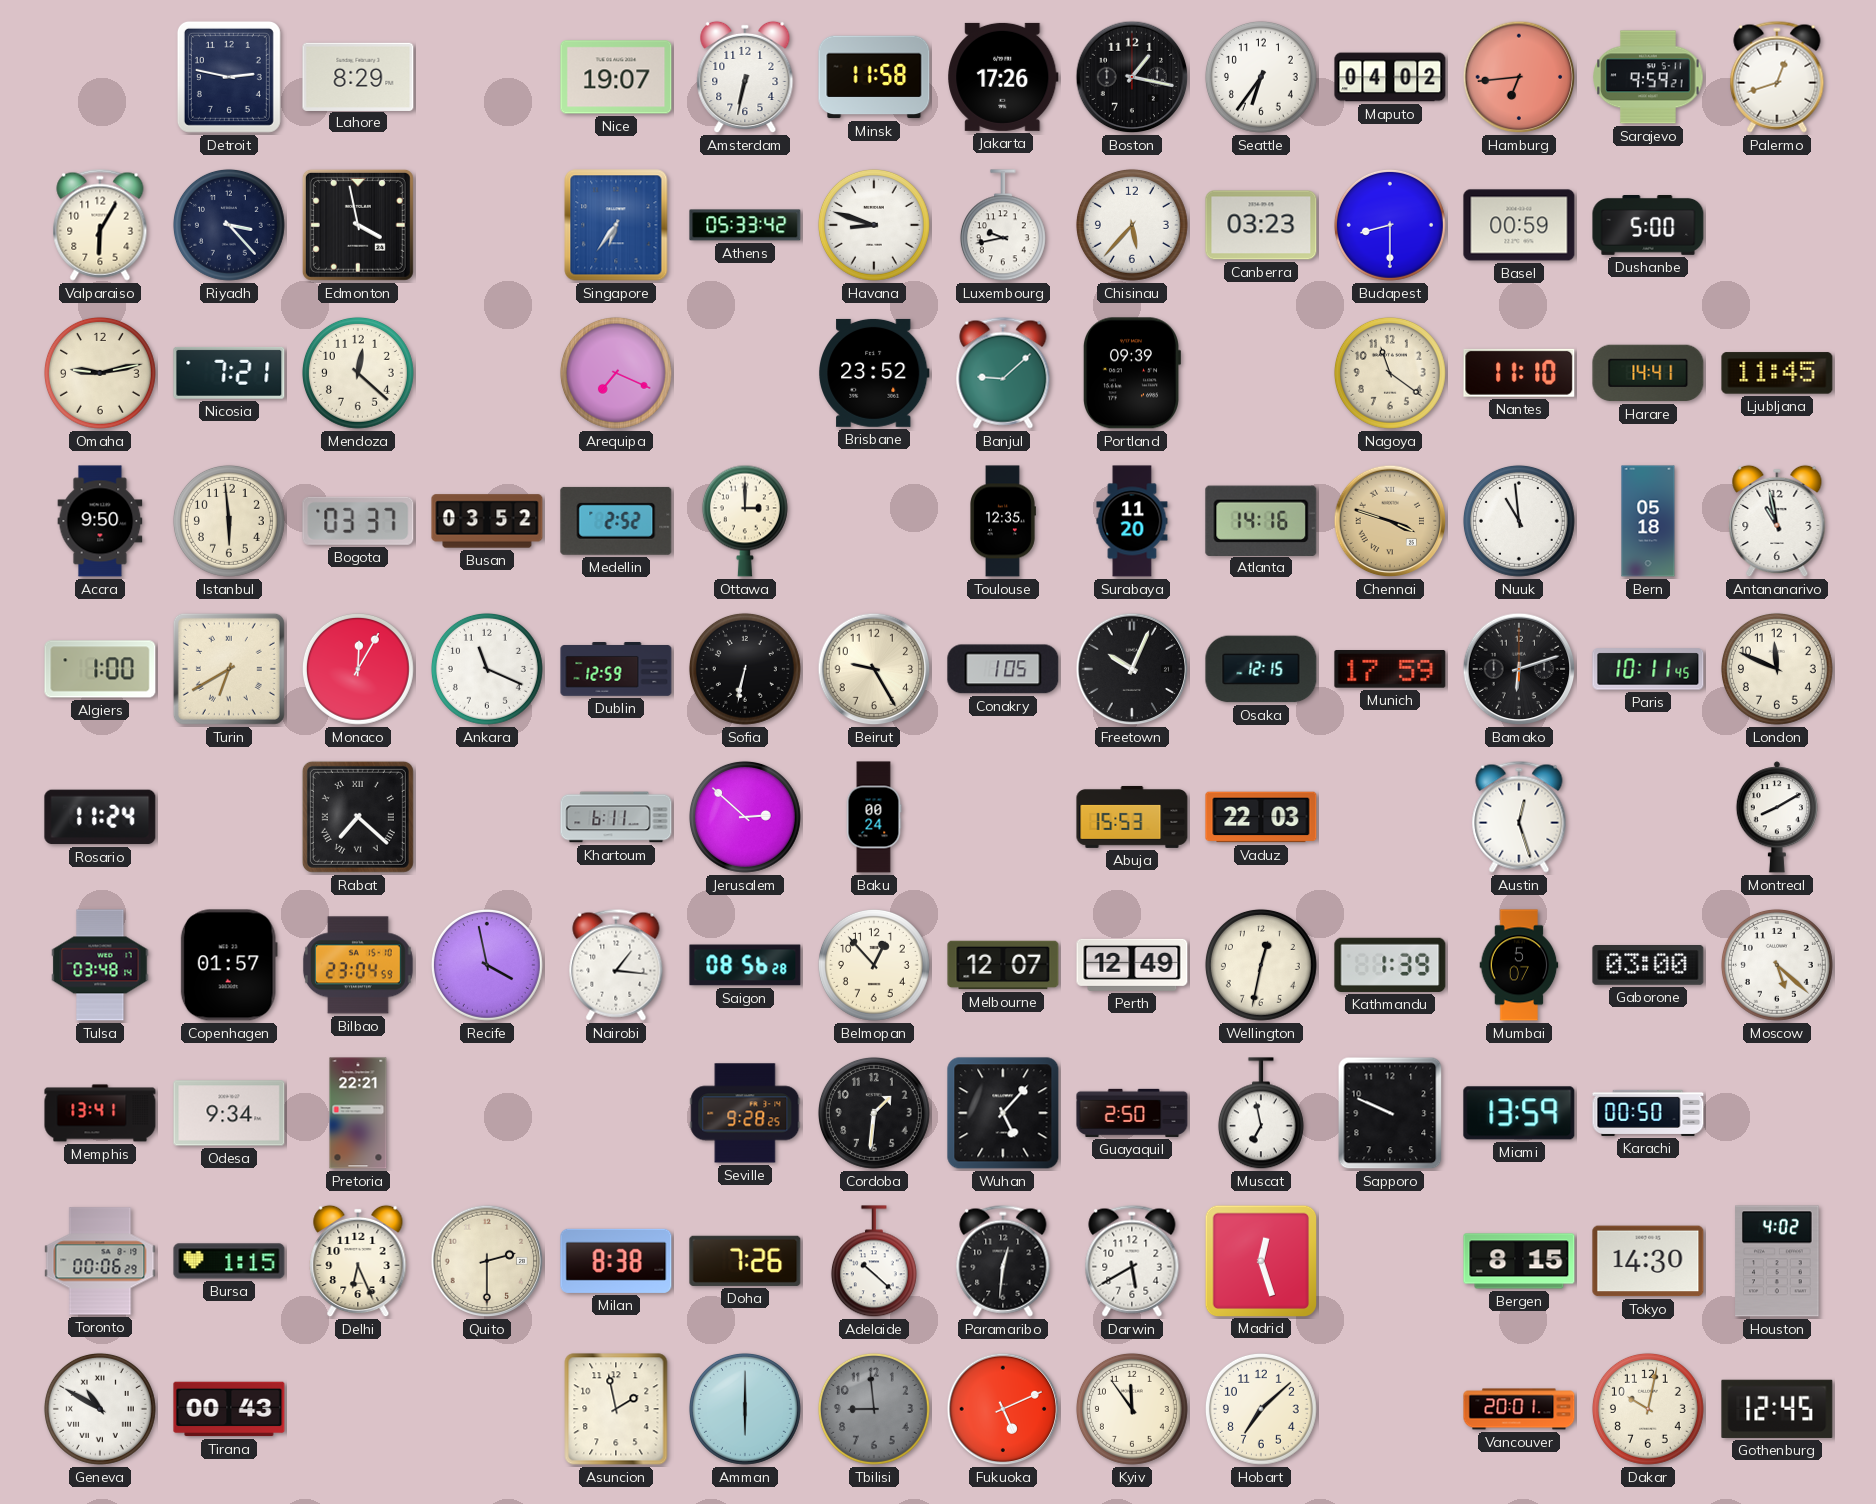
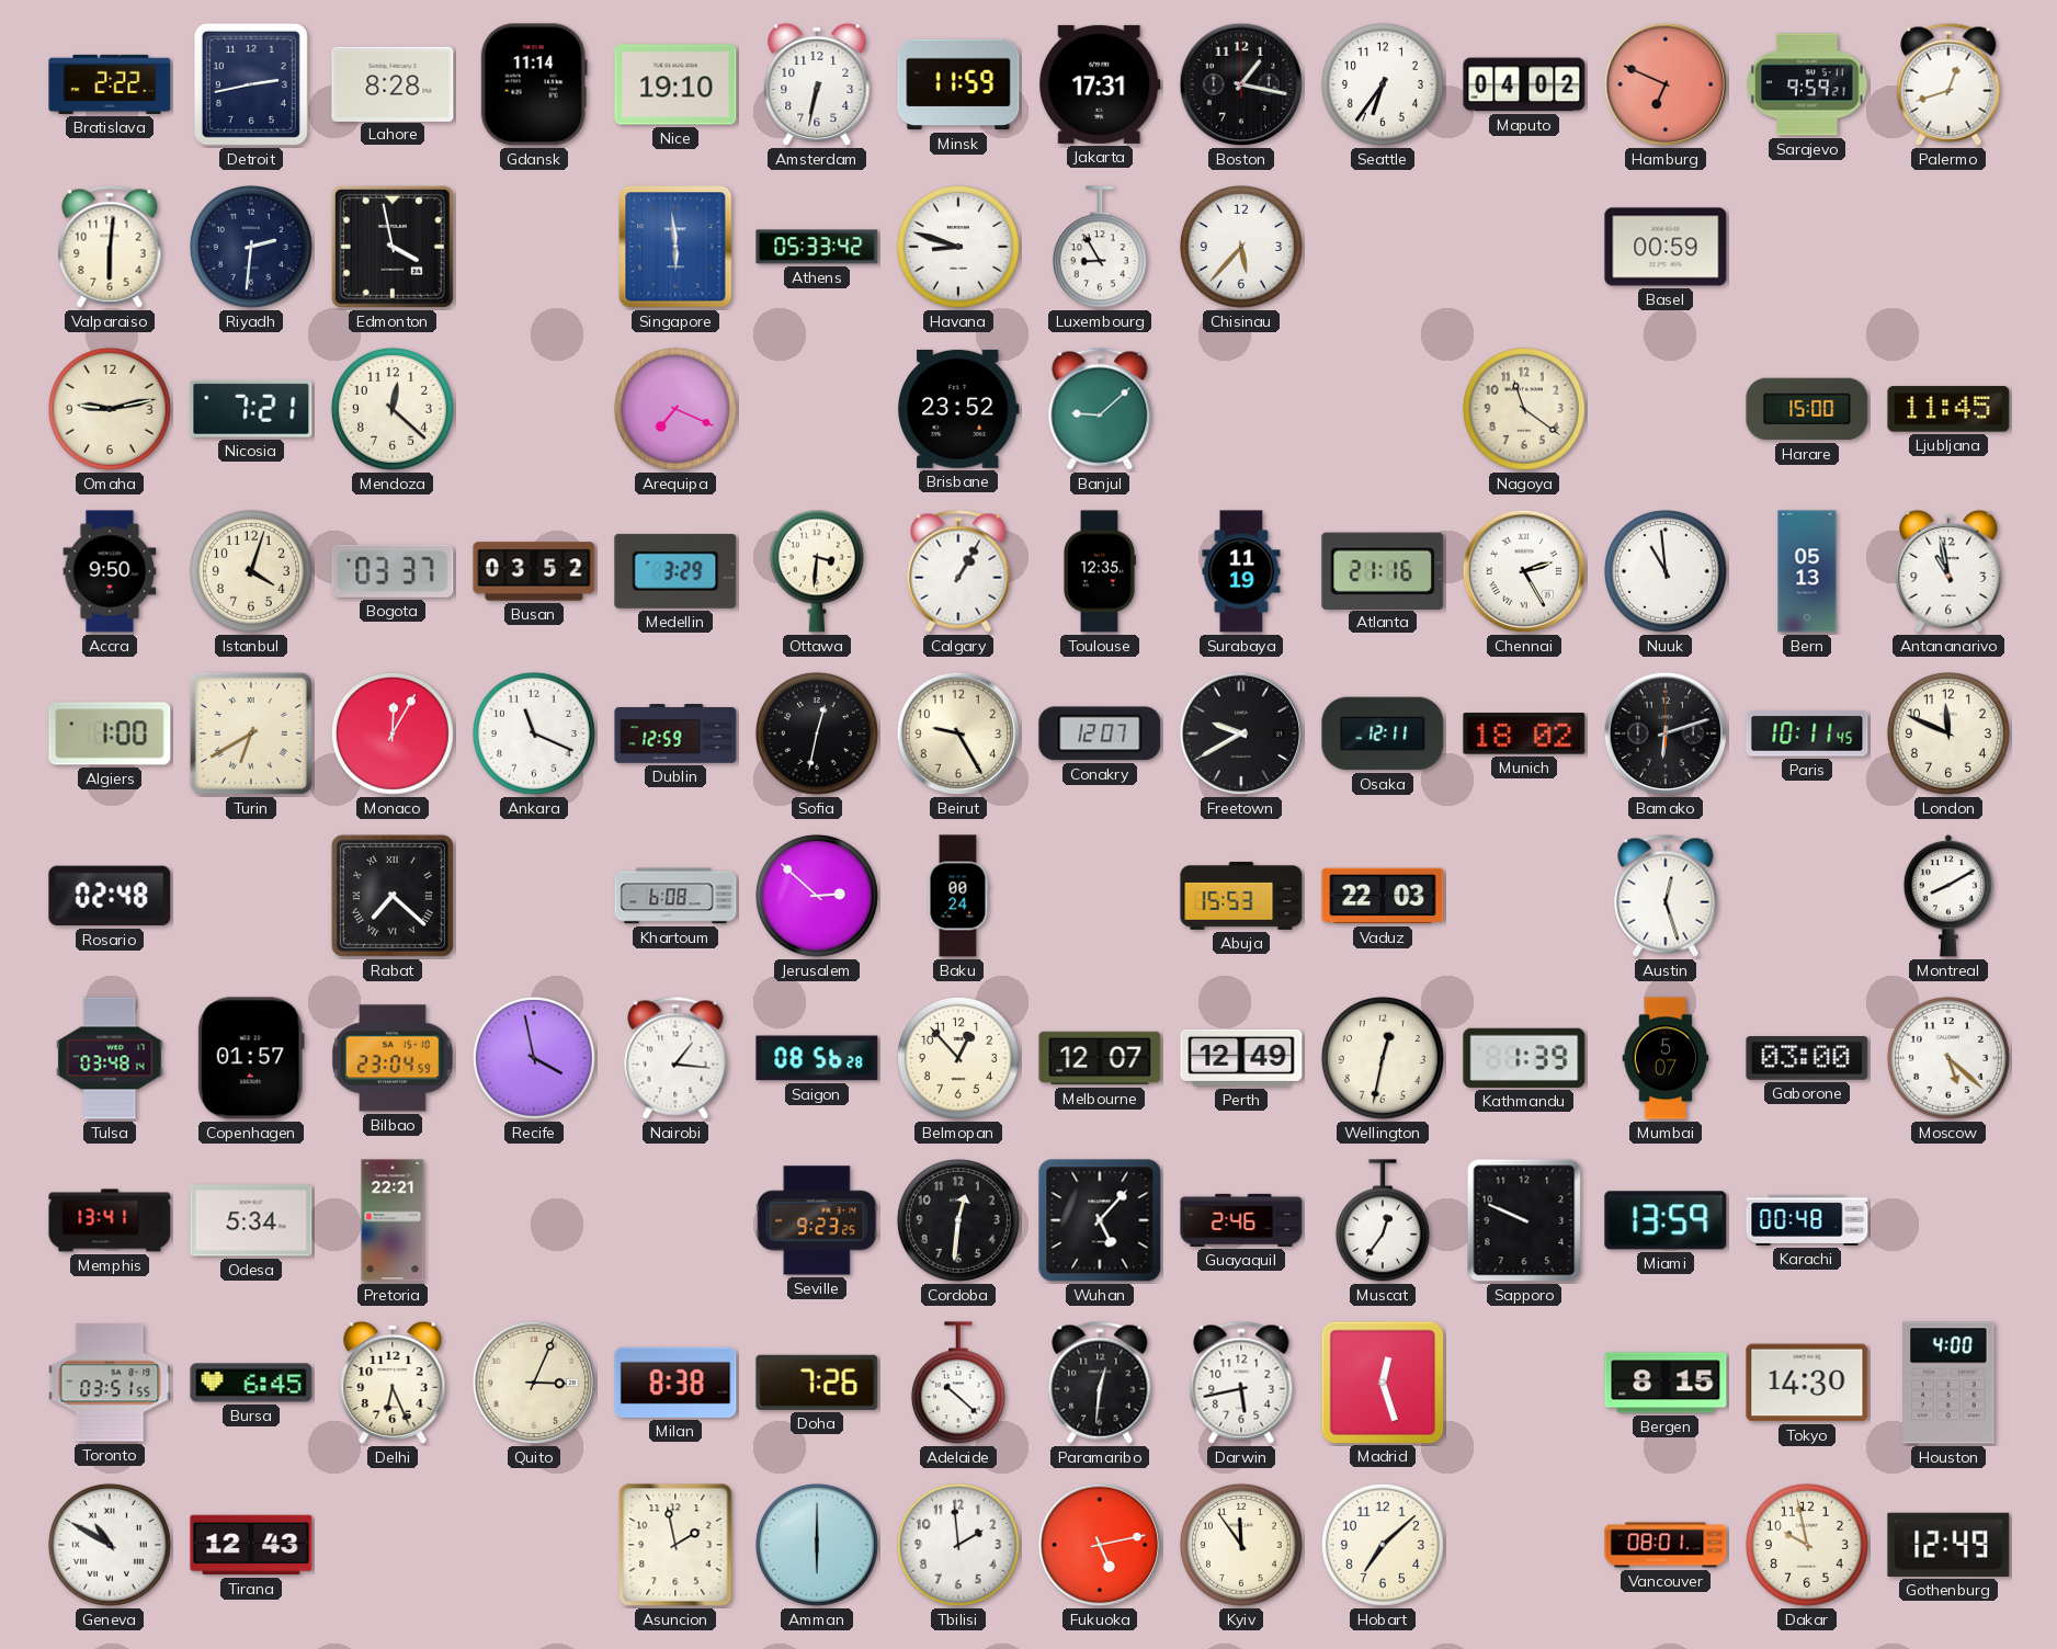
Bratislava: none -> 2:22 (110, 84)
Detroit: 2:47 -> 2:43 (251, 84)
Lahore: 8:29 -> 8:28 (393, 83)
Gdansk: none -> 11:14 (534, 84)
Nice: 19:07 -> 19:10 (675, 84)
Minsk: 11:58 -> 11:59 (958, 84)
Jakarta: 17:26 -> 17:31 (1100, 84)
Hamburg: 6:44 -> 6:49 (1666, 84)
Valparaiso: 6:05 -> 6:01 (110, 247)
Riyadh: 3:23 -> 2:31 (251, 247)
Singapore: 6:36 -> 5:59 (675, 247)
Luxembourg: 9:43 -> 8:55 (1100, 248)
Canberra: 03:23 -> none (1261, 225)
Budapest: 8:30 -> none (1390, 225)
Dushanbe: 5:00 -> none (1648, 226)
Portland: 09:39 -> none (1131, 373)
Nantes: 11:10 -> none (1519, 373)
Harare: 14:41 -> 15:00 (1807, 409)
Istanbul: 5:59 -> 4:03 (251, 571)
Medellin: 2:52 -> 3:29 (675, 571)
Ottawa: 3:00 -> 3:31 (817, 571)
Calgary: none -> 1:05 (958, 571)
Surabaya: 11:20 -> 11:19 (1241, 571)
Atlanta: 14:16 -> 21:16 (1383, 570)
Chennai: 3:48 -> 2:25 (1524, 571)
Chennai dial: champagne -> white (1524, 571)
Bern: 05:18 -> 05:13 (1807, 571)
Sofia: 6:32 -> 12:32 (817, 733)
Conakry: 1:05 -> 12:07 (1100, 733)
Freetown: 10:04 -> 9:40 (1241, 733)
Osaka: 12:15 -> 12:11 (1383, 733)
Munich: 17:59 -> 18:02 (1524, 735)
Rosario: 11:24 -> 02:48 (110, 896)
Khartoum: 6:11 -> 6:08 (675, 896)
Odesa: 9:34 -> 5:34 (251, 1220)
Seville: 9:28 -> 9:23 (817, 1220)
Cordoba: 1:31 -> 12:31 (958, 1220)
Guayaquil: 2:50 -> 2:46 (1241, 1220)
Muscat: 6:58 -> 12:36 (1383, 1221)
Karachi: 00:50 -> 00:48 (1807, 1220)
Toronto: 00:06 -> 03:51 (110, 1383)
Bursa: 1:15 -> 6:45 (251, 1383)
Quito: 2:30 -> 3:04 (534, 1383)
Darwin: 5:40 -> 5:43 (1241, 1383)
Houston: 4:02 -> 4:00 (1948, 1383)
Tirana: 00:43 -> 12:43 (251, 1545)
Tbilisi: 8:59 -> 1:59 (958, 1545)
Tbilisi dial: grey -> white (958, 1545)
Fukuoka: 5:11 -> 5:13 (1100, 1545)
Vancouver: 20:01 -> 08:01 (1666, 1545)
Dakar: 10:02 -> 9:58 (1807, 1545)
Gothenburg: 12:45 -> 12:49 (1948, 1545)
